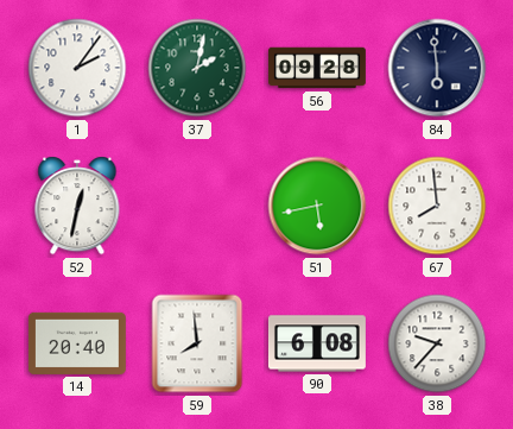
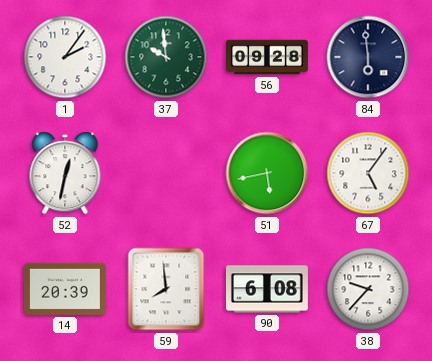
37: 2:02 -> 9:59 (166, 57)
67: 7:59 -> 5:06 (368, 173)
14: 20:40 -> 20:39 (65, 289)
